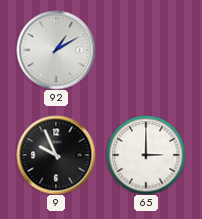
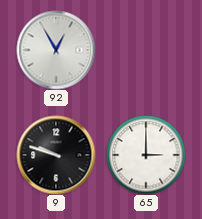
92: 1:10 -> 12:55 (56, 50)
9: 9:56 -> 9:48 (56, 155)
